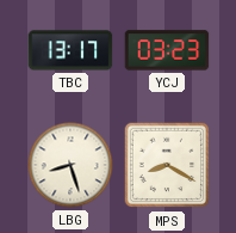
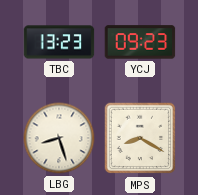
TBC: 13:17 -> 13:23 (59, 42)
YCJ: 03:23 -> 09:23 (140, 42)
